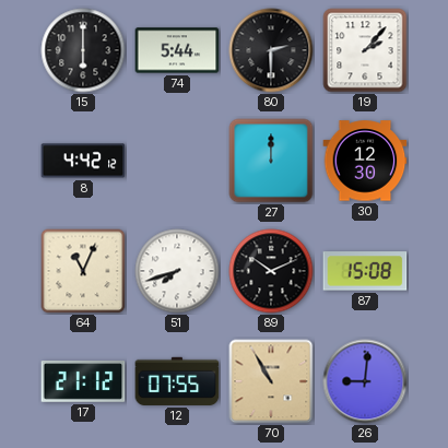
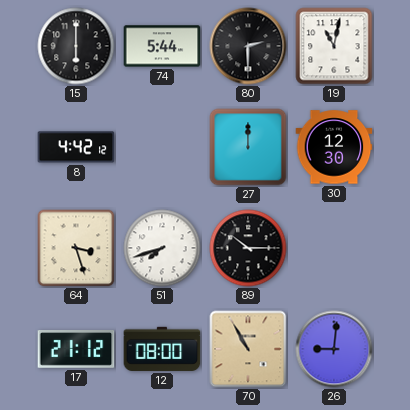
19: 2:07 -> 11:02 (334, 46)
64: 11:04 -> 3:27 (76, 248)
89: 10:11 -> 10:15 (248, 248)
87: 15:08 -> none (365, 271)
12: 07:55 -> 08:00 (162, 349)
